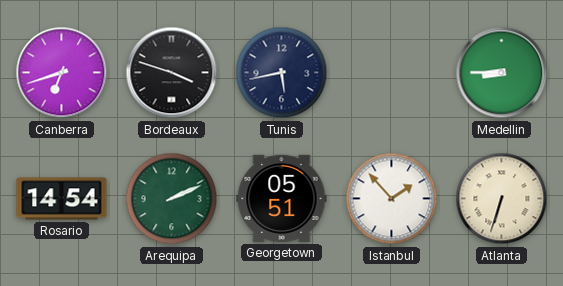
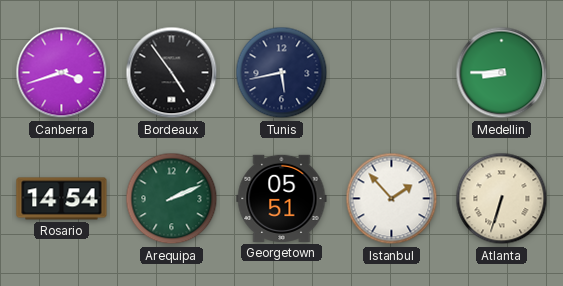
Canberra: 6:42 -> 3:42 (62, 73)
Bordeaux: 3:48 -> 4:54 (172, 73)
